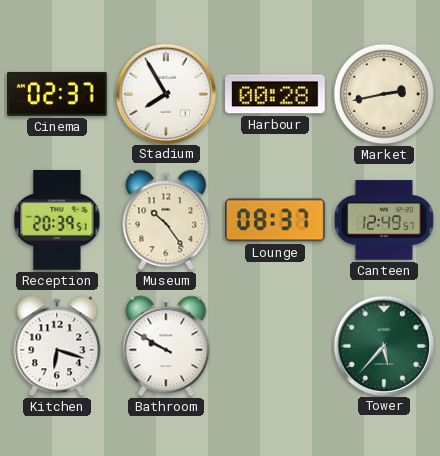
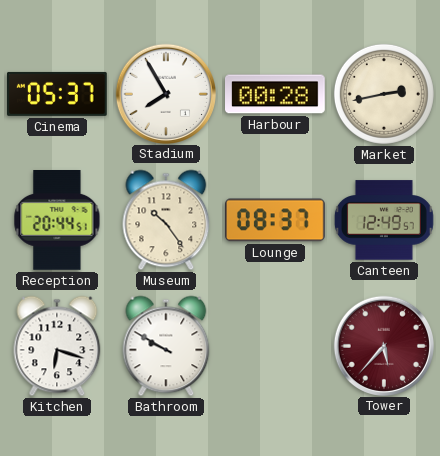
Cinema: 02:37 -> 05:37 (58, 94)
Reception: 20:39 -> 20:44 (57, 221)
Tower dial: green -> burgundy (383, 345)
